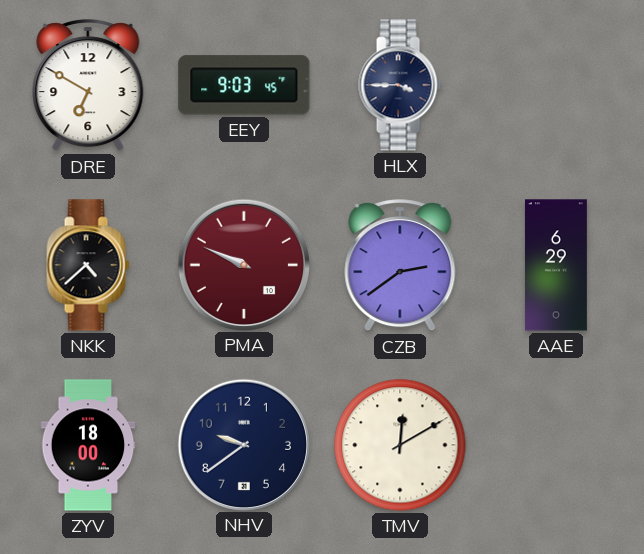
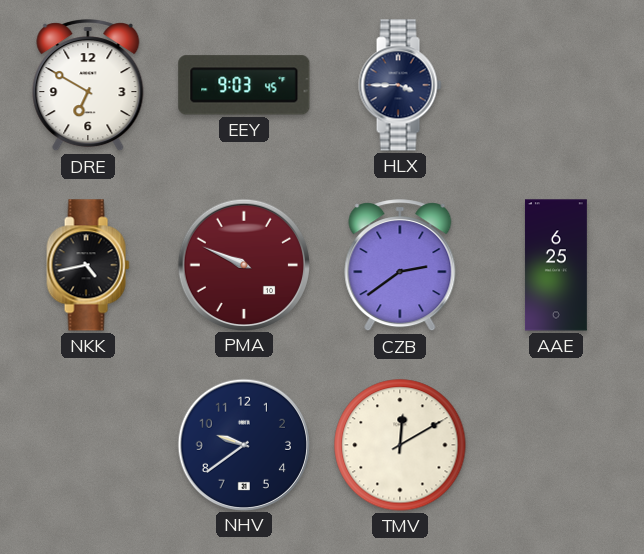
NKK: 4:38 -> 4:43 (88, 265)
AAE: 6:29 -> 6:25 (556, 265)
ZYV: 18:00 -> none (88, 445)
